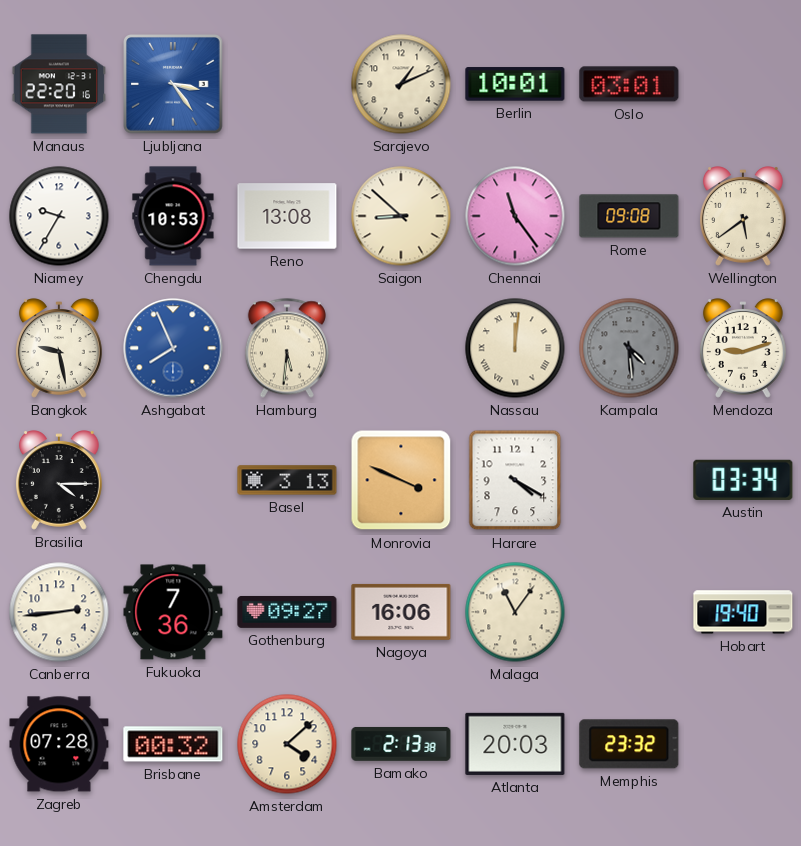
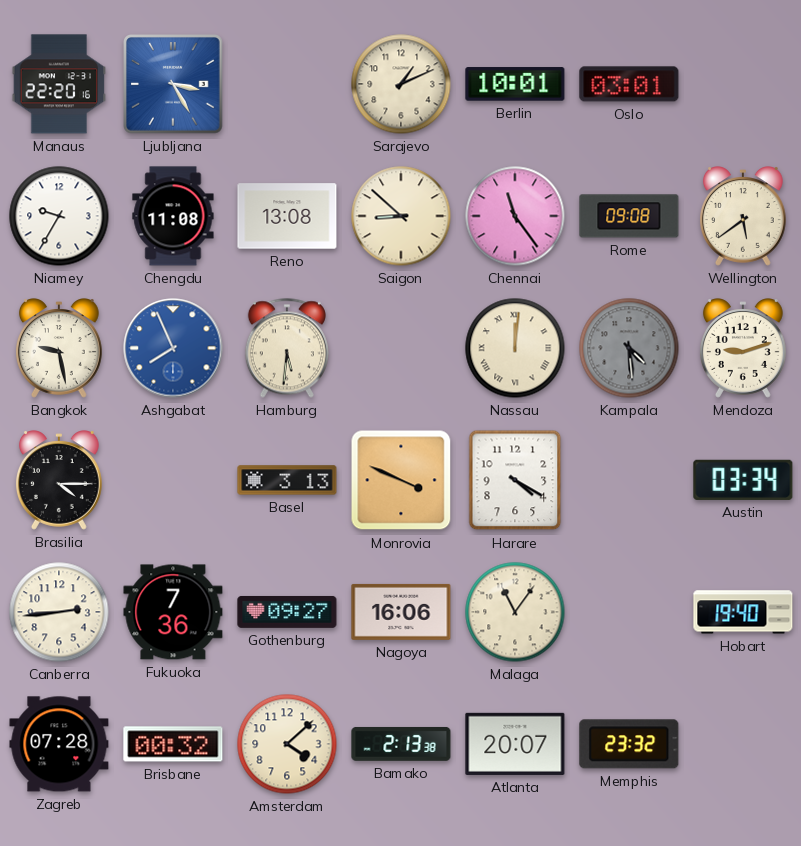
Ljubljana: 3:24 -> 3:25 (174, 85)
Chengdu: 10:53 -> 11:08 (173, 216)
Atlanta: 20:03 -> 20:07 (515, 744)
